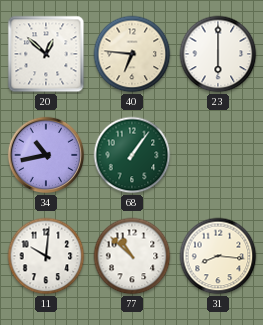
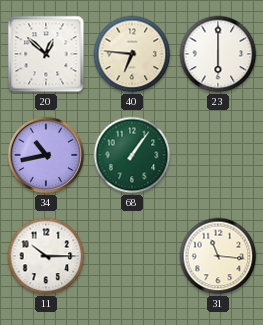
11: 10:01 -> 10:15 (46, 256)
77: 10:52 -> none (132, 256)
31: 8:16 -> 11:16 (218, 256)
